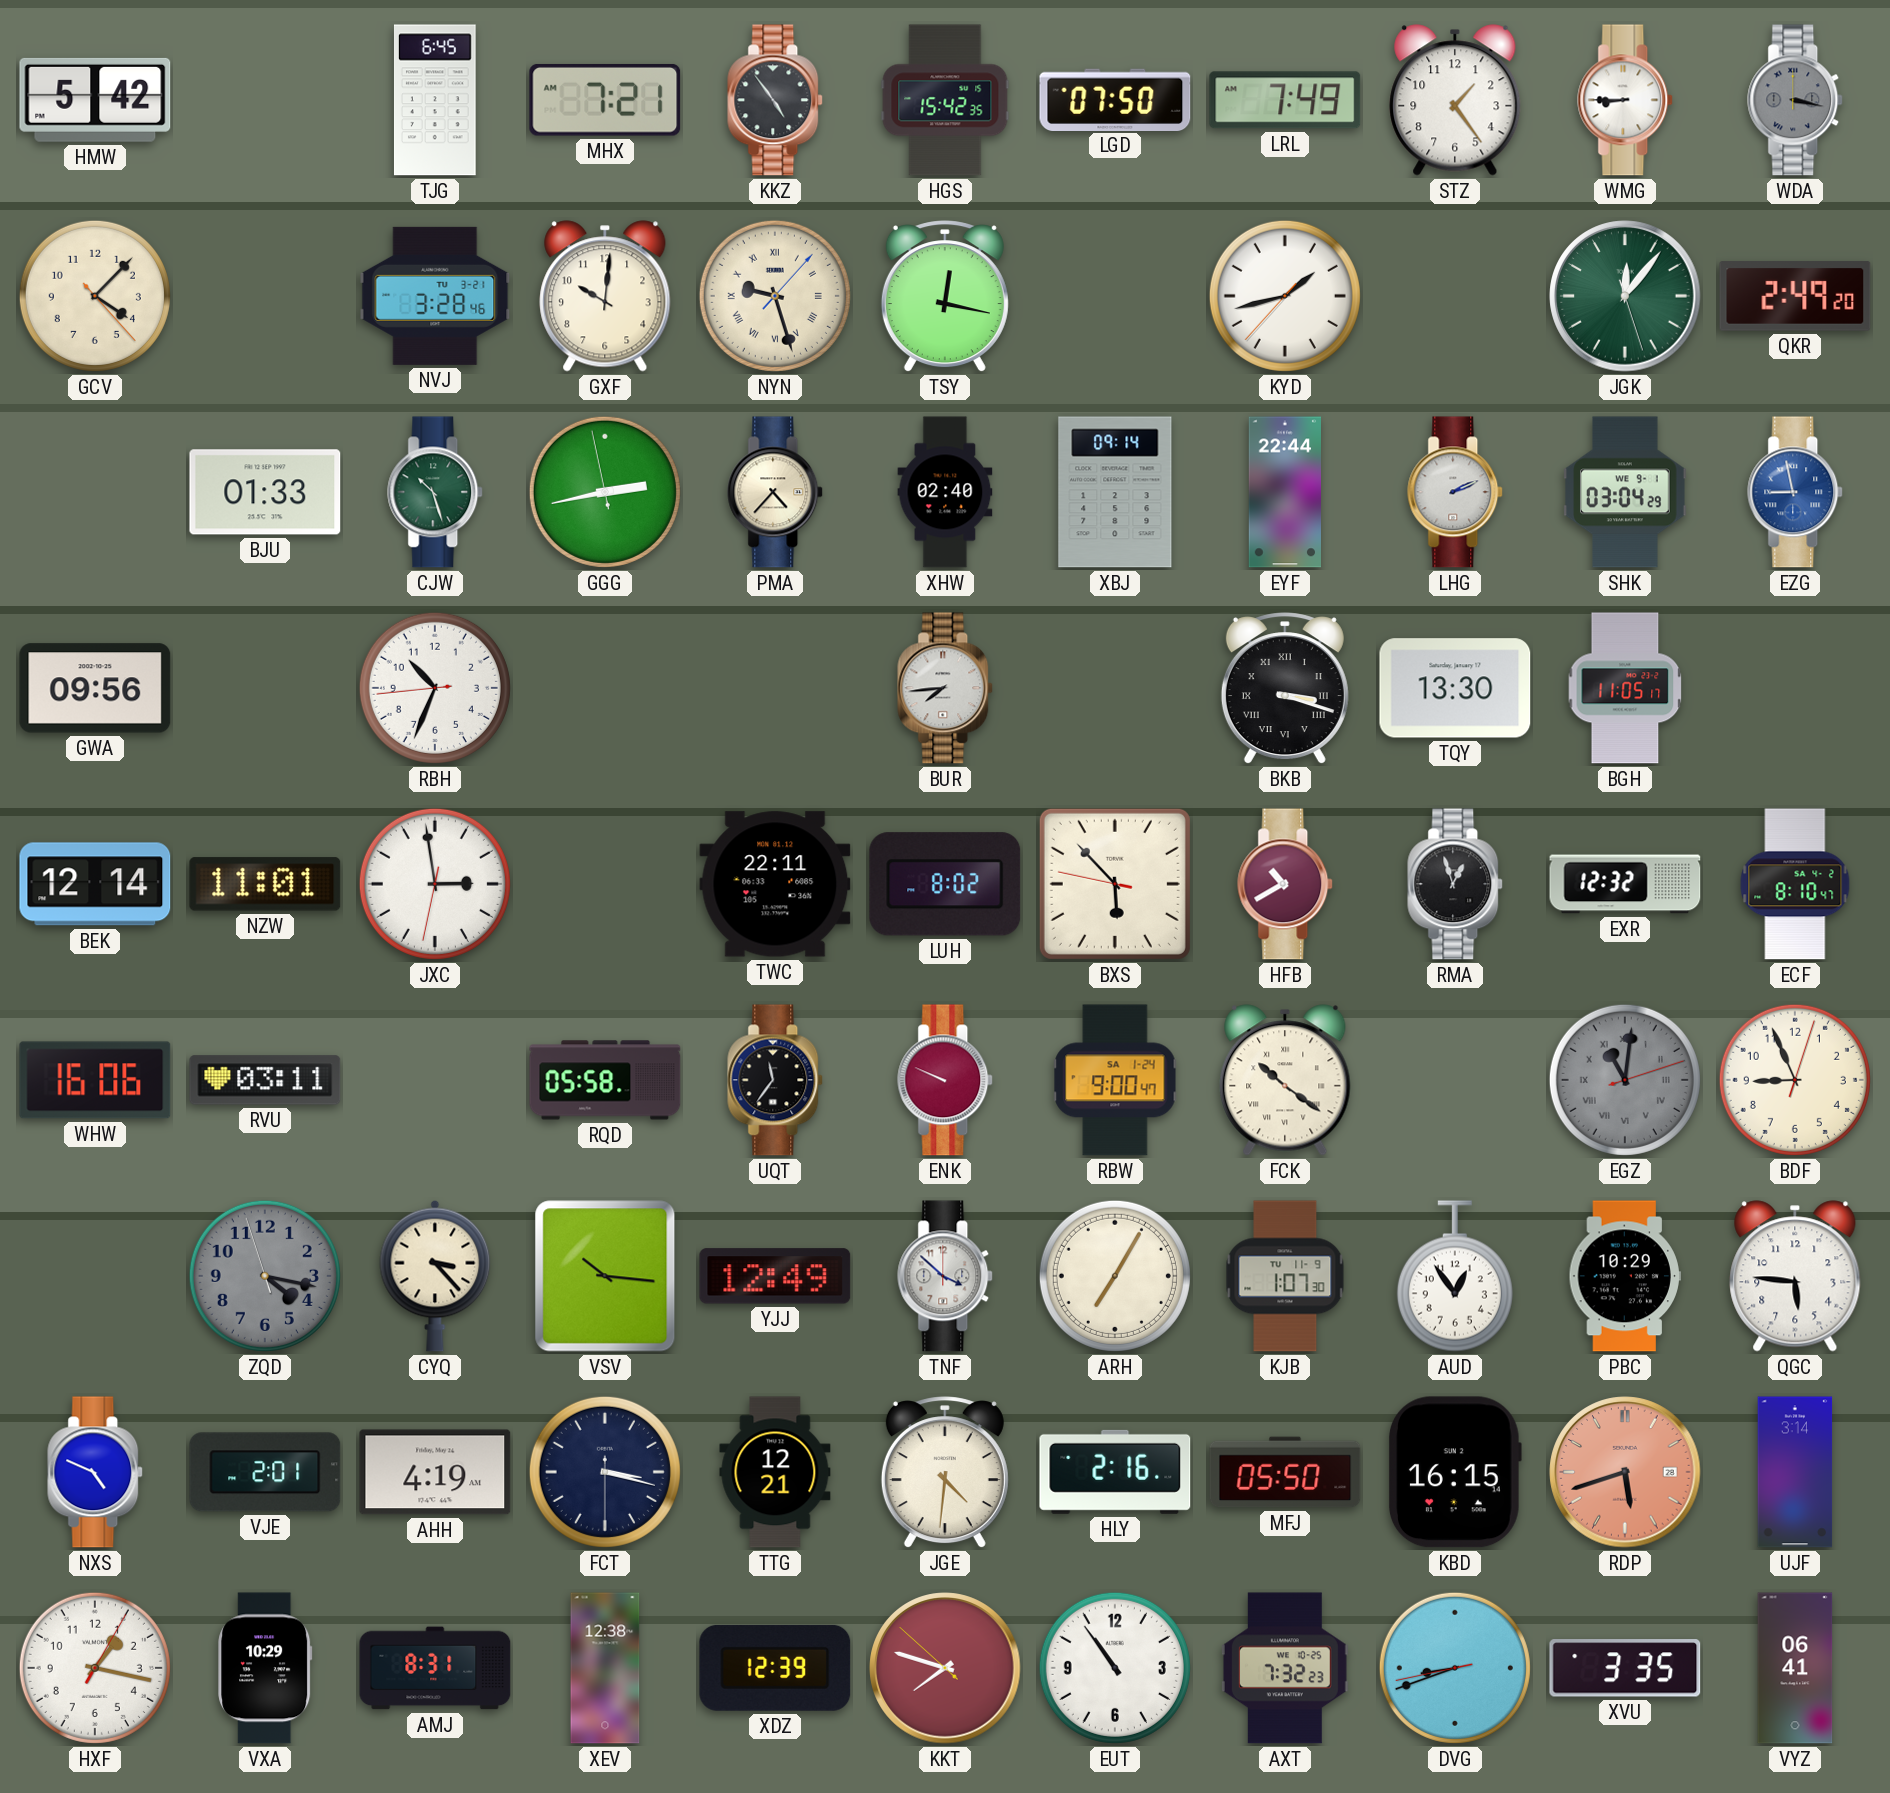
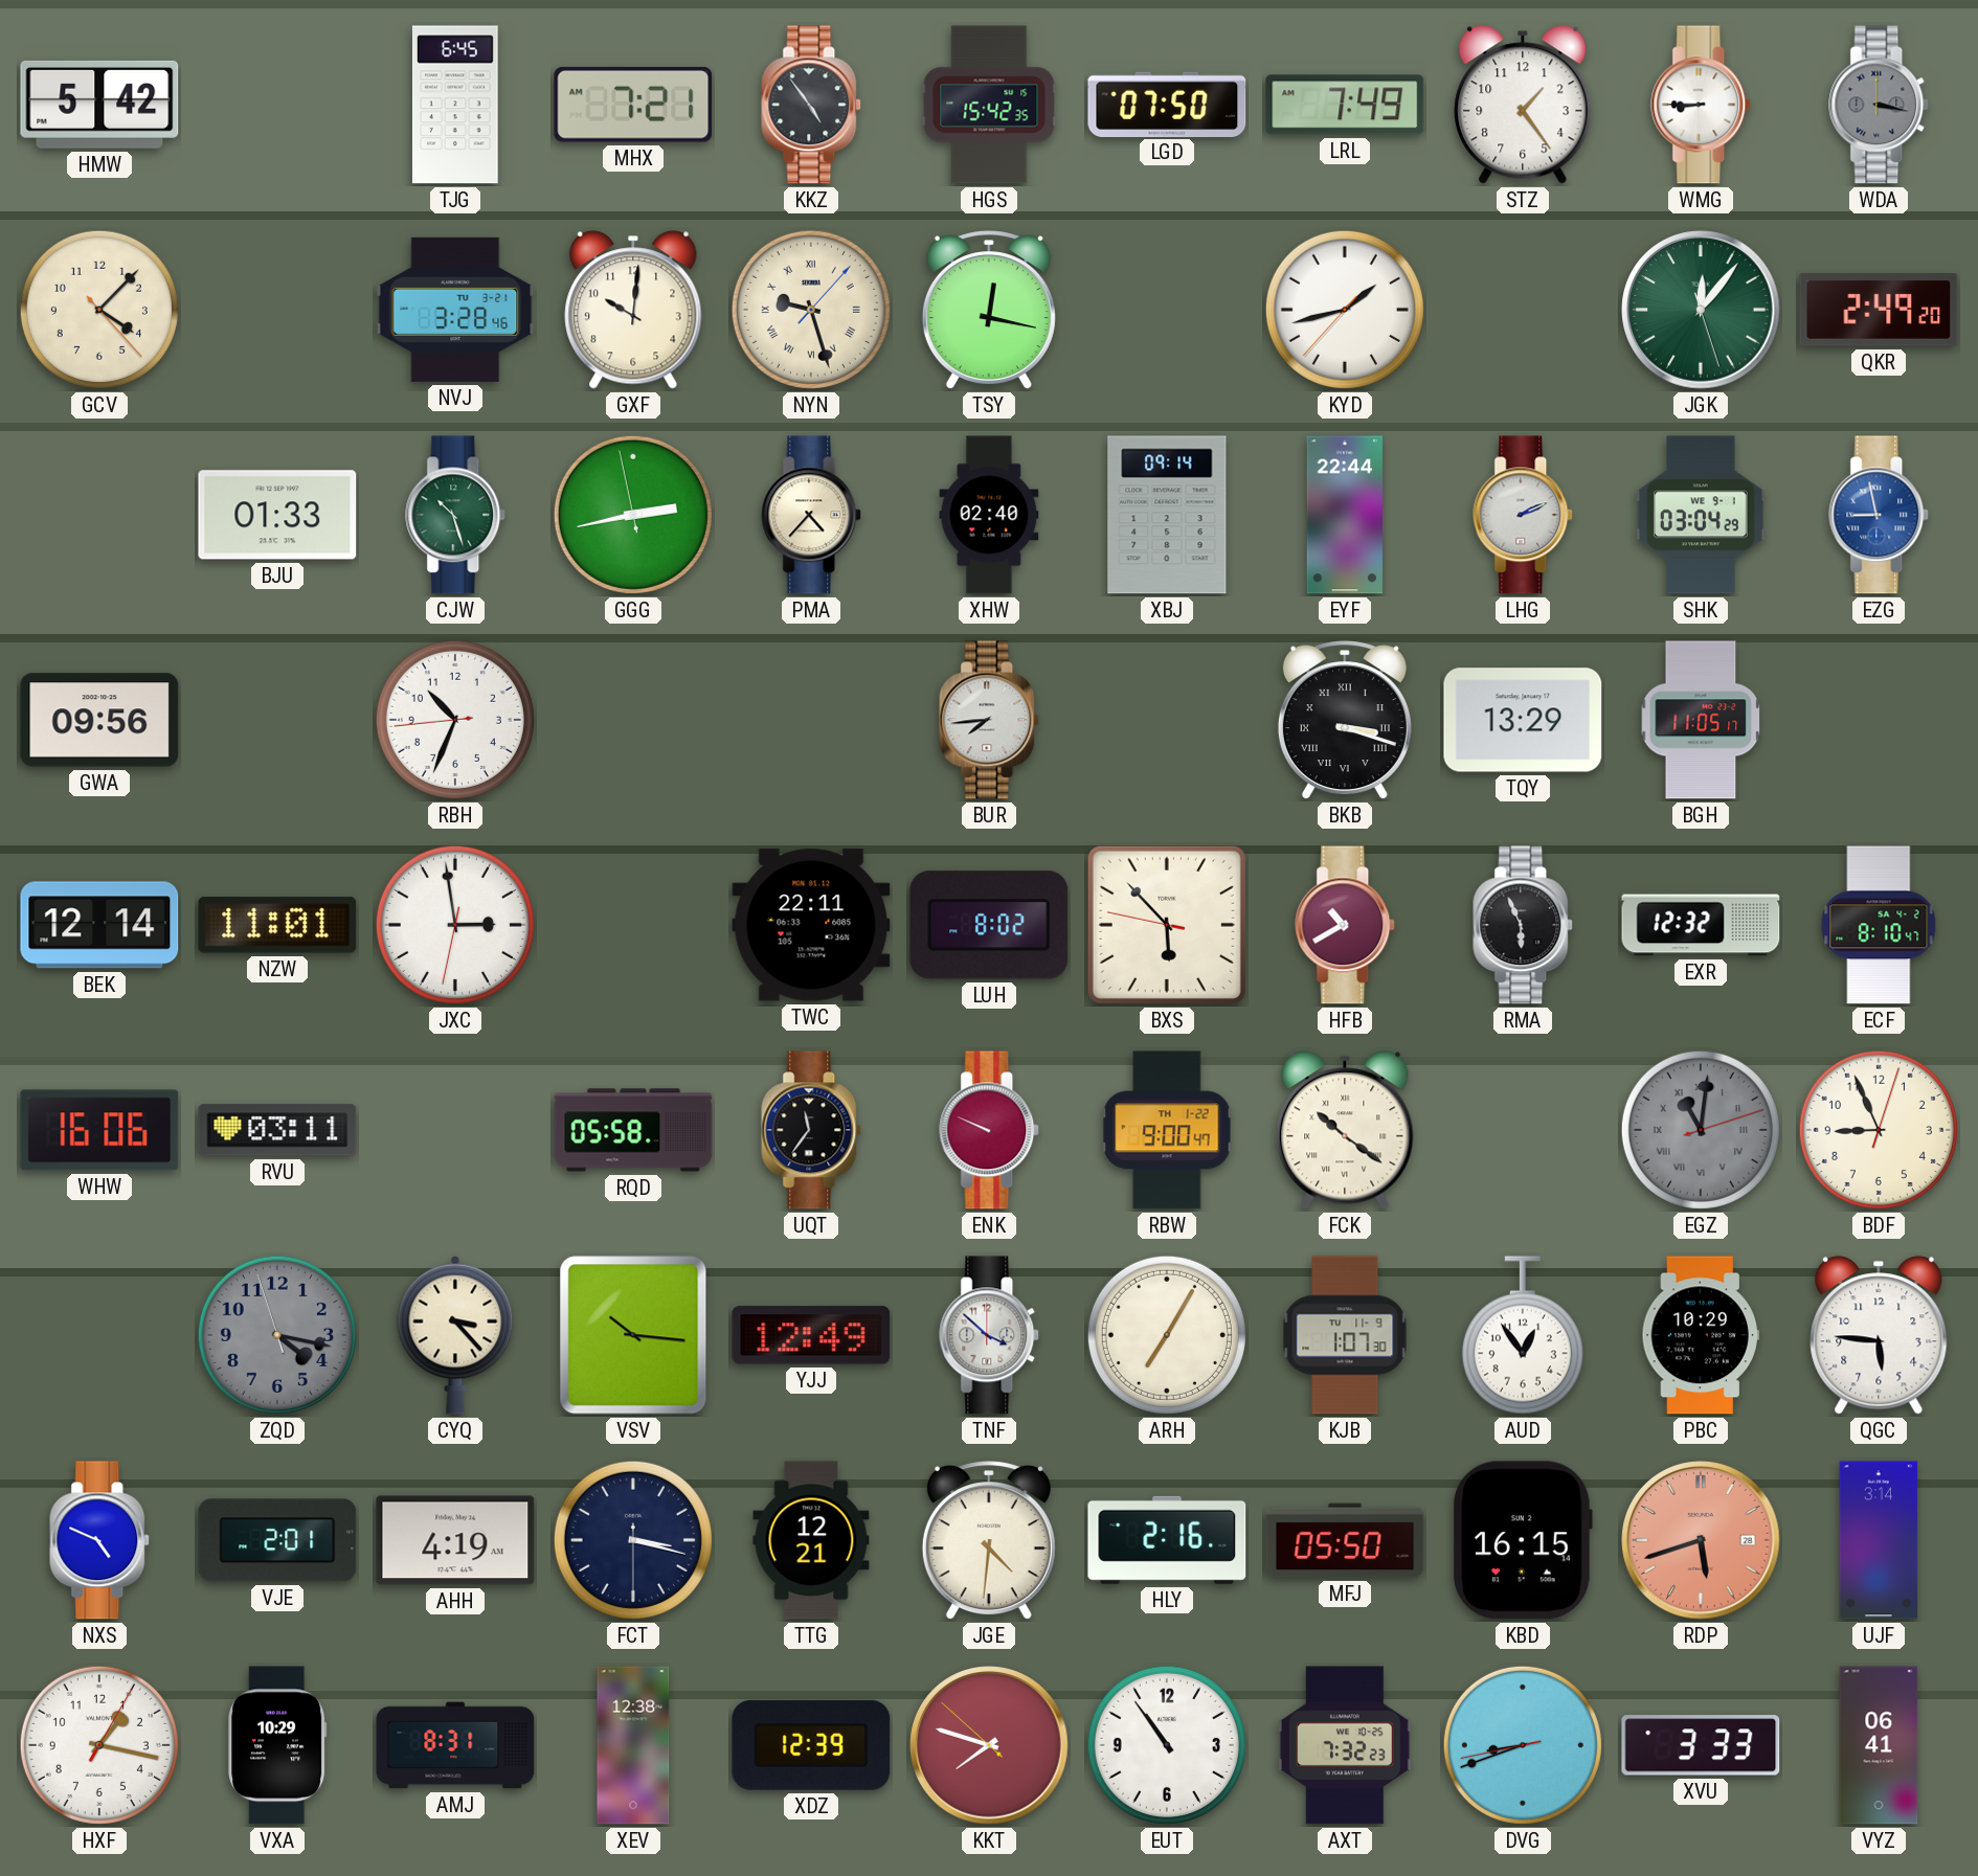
TQY: 13:30 -> 13:29 (1523, 720)
RMA: 12:57 -> 5:56 (1524, 925)
RBW date: SA 1-24 -> TH 1-22 (1167, 1130)
XVU: 3:35 -> 3:33 (1701, 1745)
